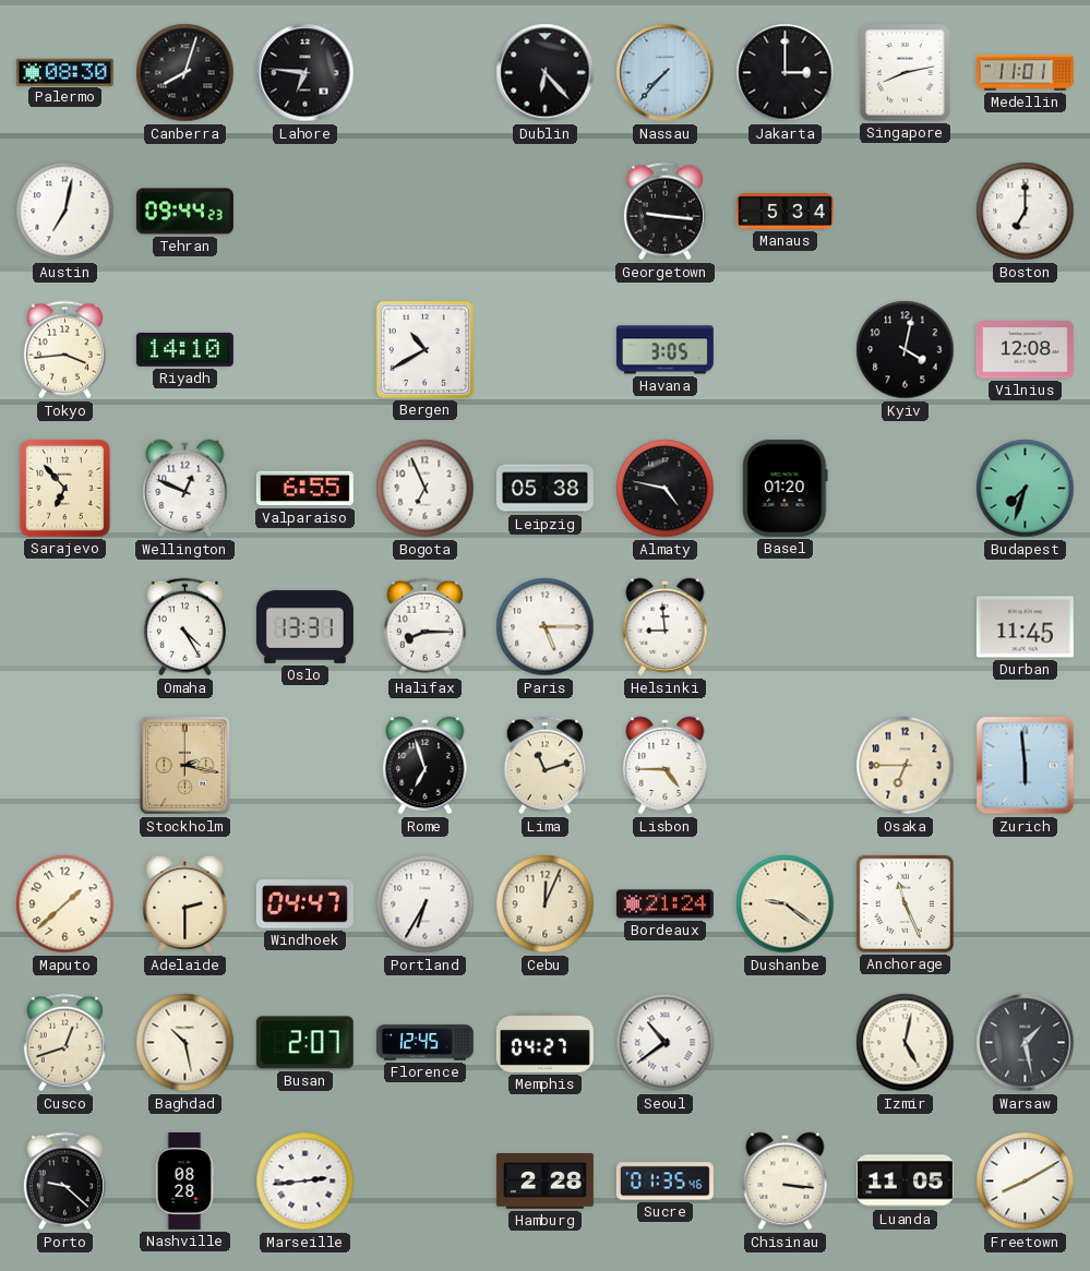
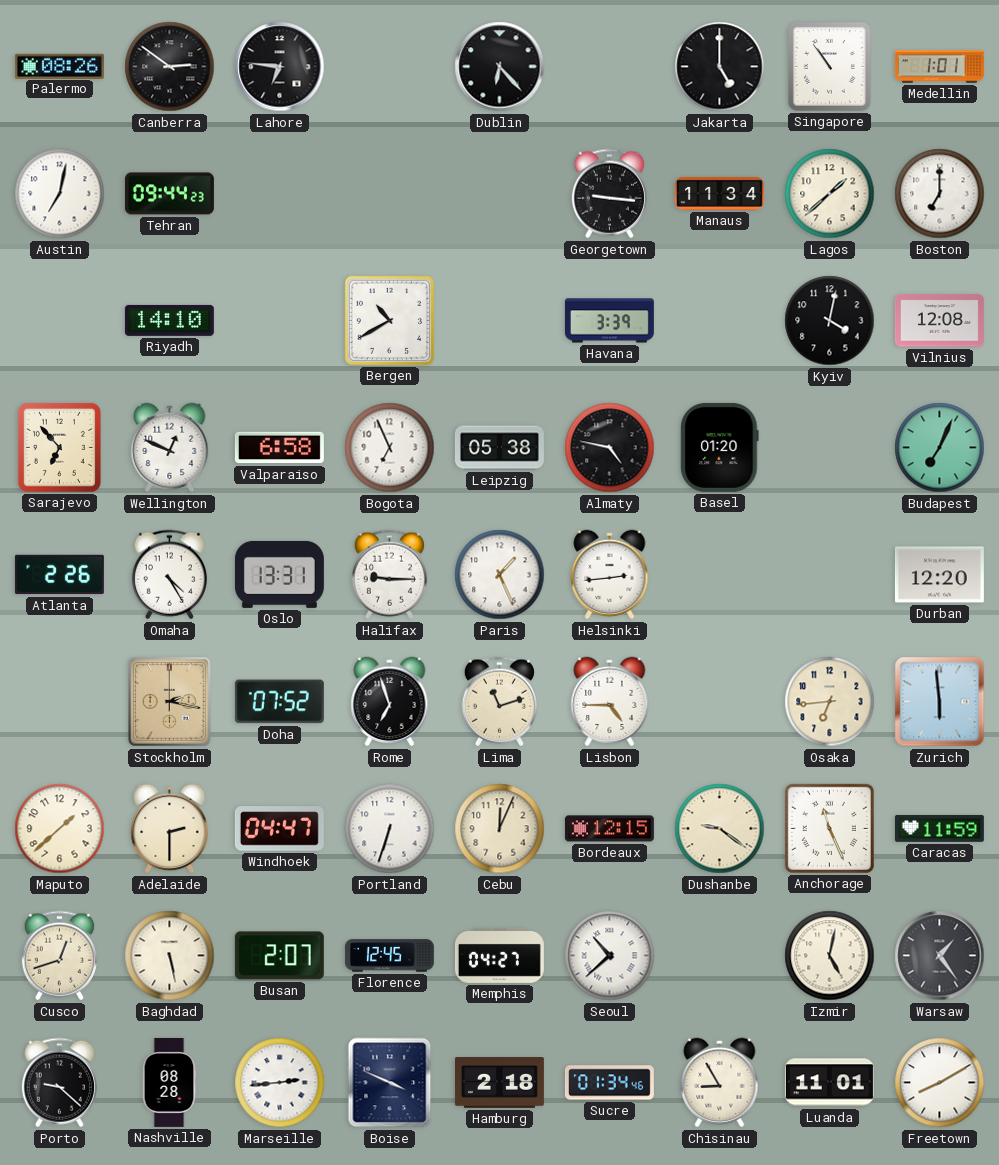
Palermo: 08:30 -> 08:26 (59, 66)
Canberra: 8:03 -> 2:51 (170, 67)
Nassau: 7:37 -> none (666, 73)
Jakarta: 3:00 -> 5:00 (720, 67)
Singapore: 8:13 -> 10:54 (829, 66)
Medellin: 11:01 -> 1:01 (939, 67)
Manaus: 5:34 -> 11:34 (719, 193)
Lagos: none -> 1:38 (830, 194)
Tokyo: 3:44 -> none (64, 350)
Havana: 3:05 -> 3:39 (609, 321)
Valparaiso: 6:55 -> 6:58 (279, 448)
Budapest: 7:33 -> 7:04 (940, 448)
Atlanta: none -> 2:26 (59, 575)
Halifax: 8:15 -> 9:15 (389, 575)
Paris: 5:15 -> 1:26 (500, 575)
Helsinki: 8:59 -> 2:44 (610, 575)
Durban: 11:45 -> 12:20 (939, 575)
Doha: none -> 07:52 (279, 702)
Osaka: 6:45 -> 6:44 (830, 702)
Portland: 6:35 -> 6:33 (390, 829)
Bordeaux: 21:24 -> 12:15 (609, 829)
Caracas: none -> 11:59 (939, 829)
Baghdad: 10:28 -> 5:28 (170, 956)
Seoul: 10:39 -> 10:38 (610, 956)
Warsaw: 1:28 -> 1:24 (940, 956)
Boise: none -> 3:49 (390, 1083)
Hamburg: 2:28 -> 2:18 (499, 1083)
Sucre: 01:35 -> 01:34 (609, 1083)
Chisinau: 3:16 -> 8:55 (720, 1083)
Luanda: 11:05 -> 11:01 (829, 1083)
